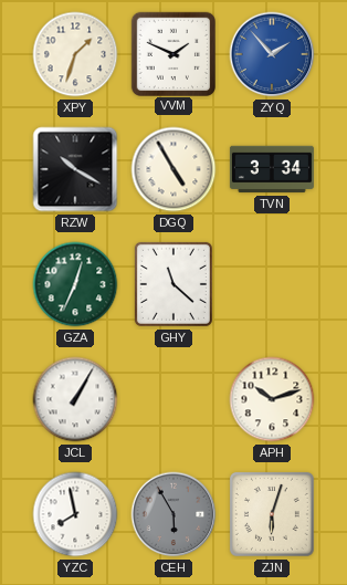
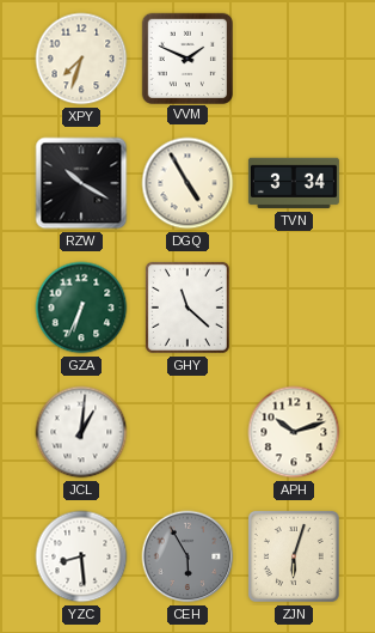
XPY: 1:33 -> 7:33 (81, 59)
ZYQ: 1:53 -> none (272, 54)
GZA: 12:34 -> 6:34 (81, 308)
JCL: 1:05 -> 1:01 (81, 432)
YZC: 7:58 -> 8:29 (81, 556)
